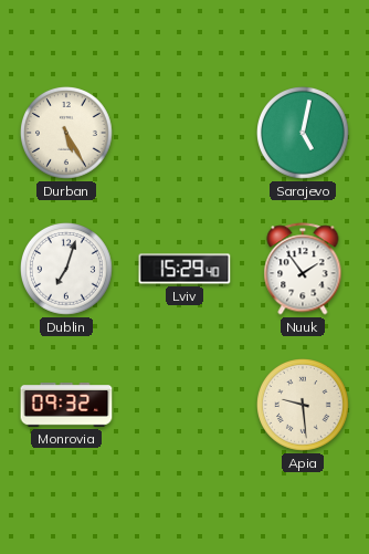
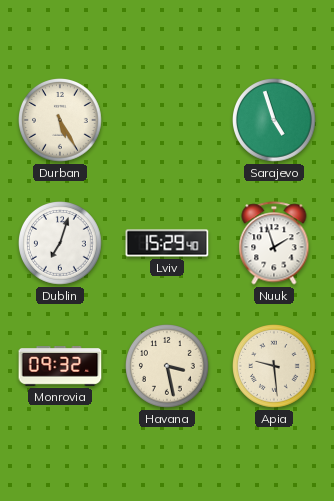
Sarajevo: 5:02 -> 4:57 (275, 121)
Nuuk: 1:54 -> 1:57 (274, 243)
Havana: none -> 3:28 (168, 367)
